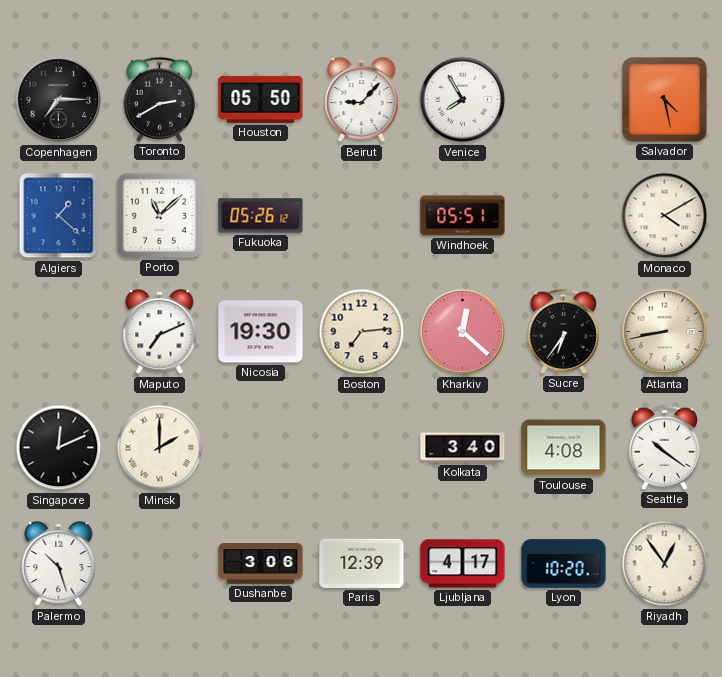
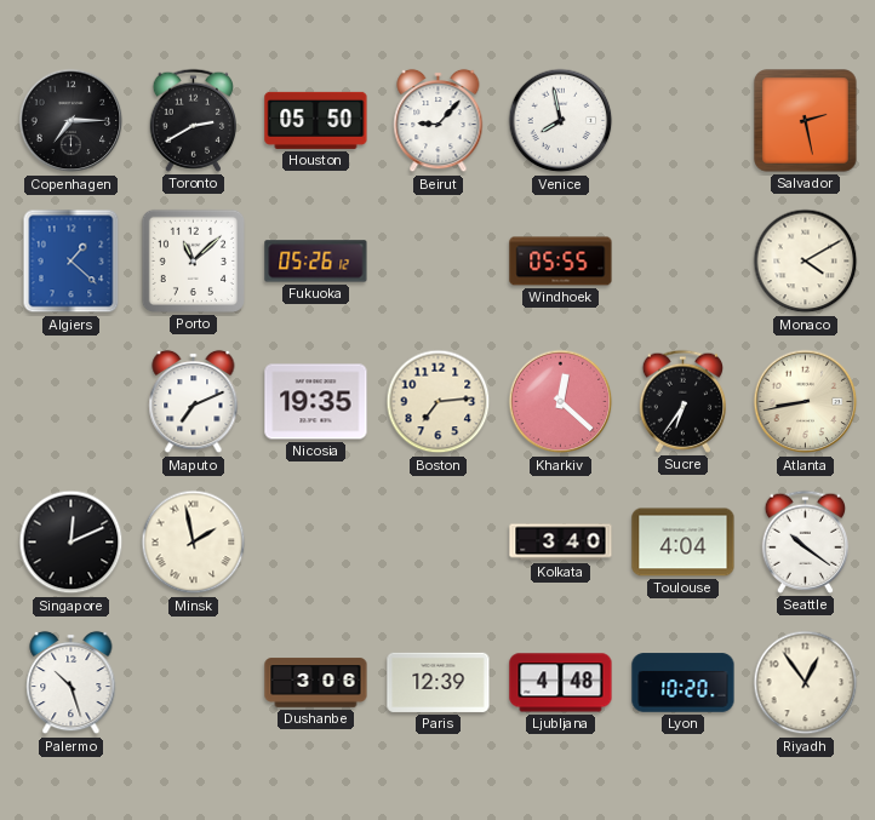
Venice: 7:55 -> 7:58 (561, 121)
Salvador: 4:28 -> 2:28 (806, 121)
Windhoek: 05:51 -> 05:55 (561, 262)
Nicosia: 19:30 -> 19:35 (316, 402)
Minsk: 2:00 -> 1:58 (194, 543)
Toulouse: 4:08 -> 4:04 (684, 543)
Ljubljana: 4:17 -> 4:48 (561, 683)
